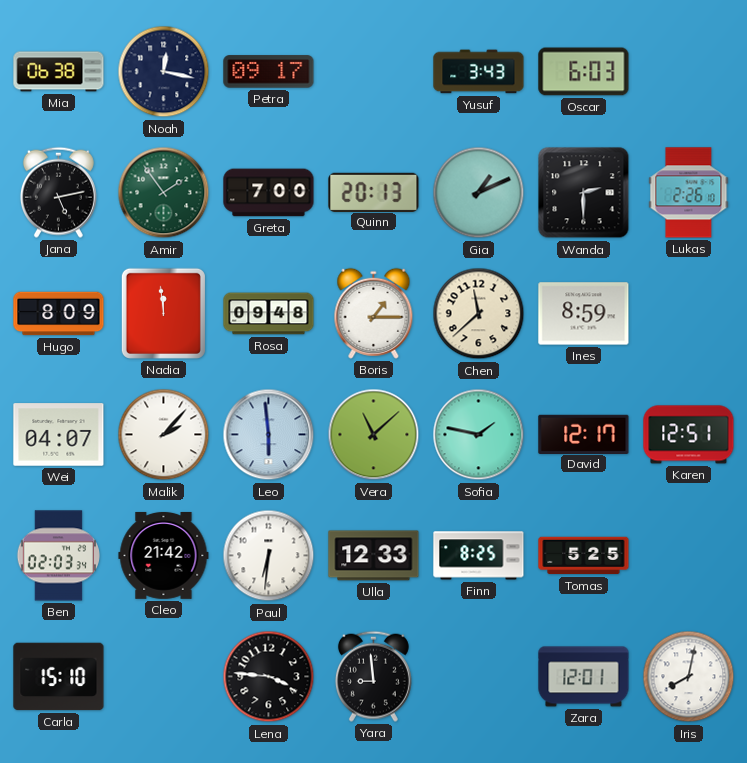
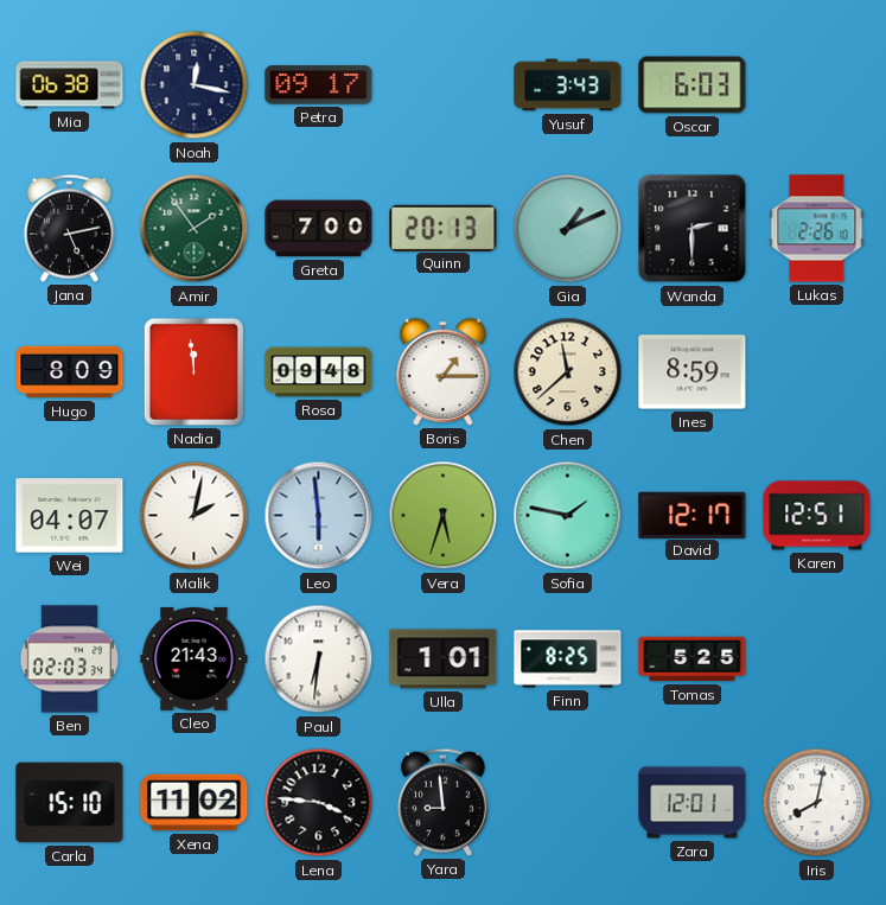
Malik: 2:07 -> 2:02 (195, 516)
Vera: 11:08 -> 5:33 (444, 516)
Cleo: 21:42 -> 21:43 (195, 658)
Ulla: 12:33 -> 1:01 (444, 659)
Xena: none -> 11:02 (195, 803)
